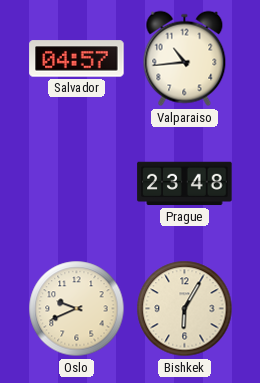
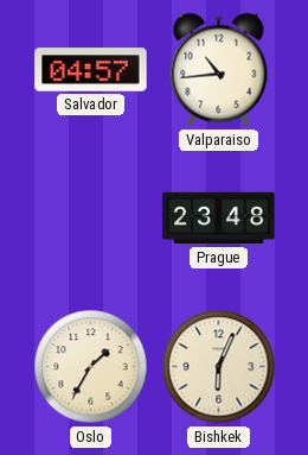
Oslo: 9:41 -> 1:35 (91, 367)
Bishkek: 6:05 -> 6:04 (219, 367)
